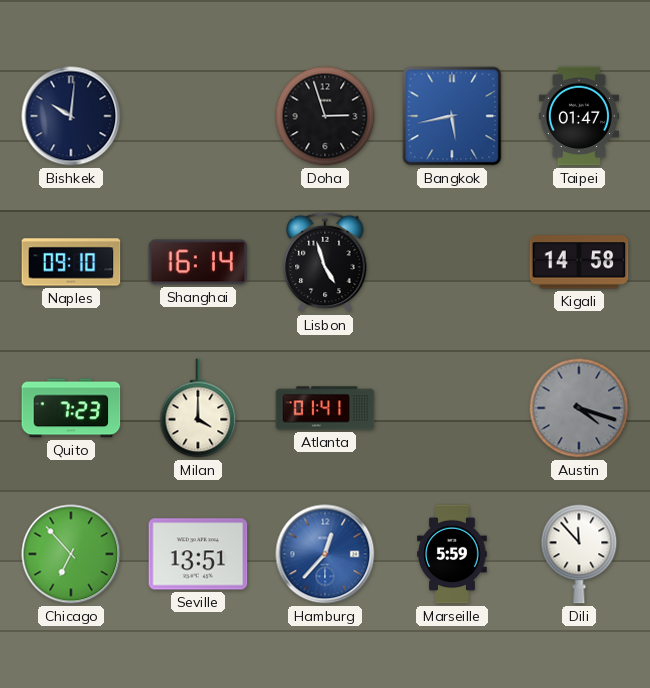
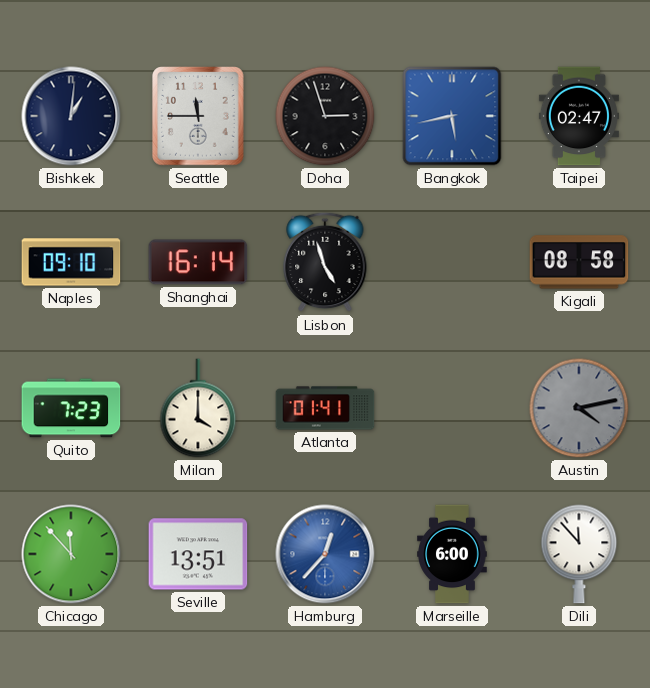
Bishkek: 10:01 -> 1:01 (71, 116)
Seattle: none -> 11:45 (198, 116)
Taipei: 01:47 -> 02:47 (579, 116)
Kigali: 14:58 -> 08:58 (579, 262)
Austin: 4:18 -> 4:13 (579, 408)
Chicago: 6:53 -> 11:53 (71, 554)
Marseille: 5:59 -> 6:00 (452, 554)
